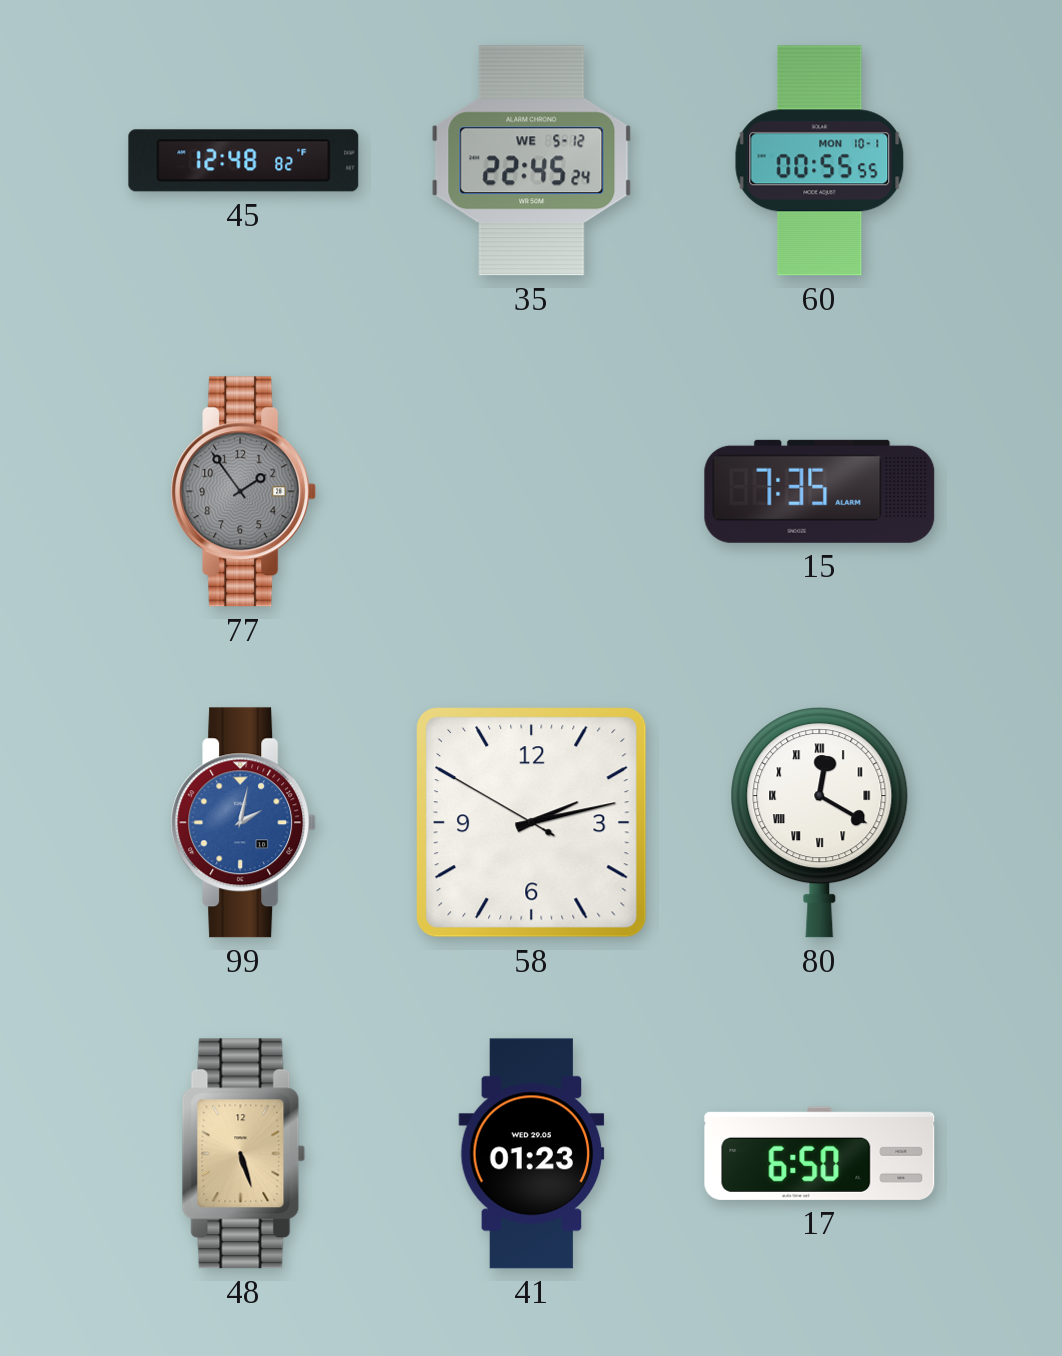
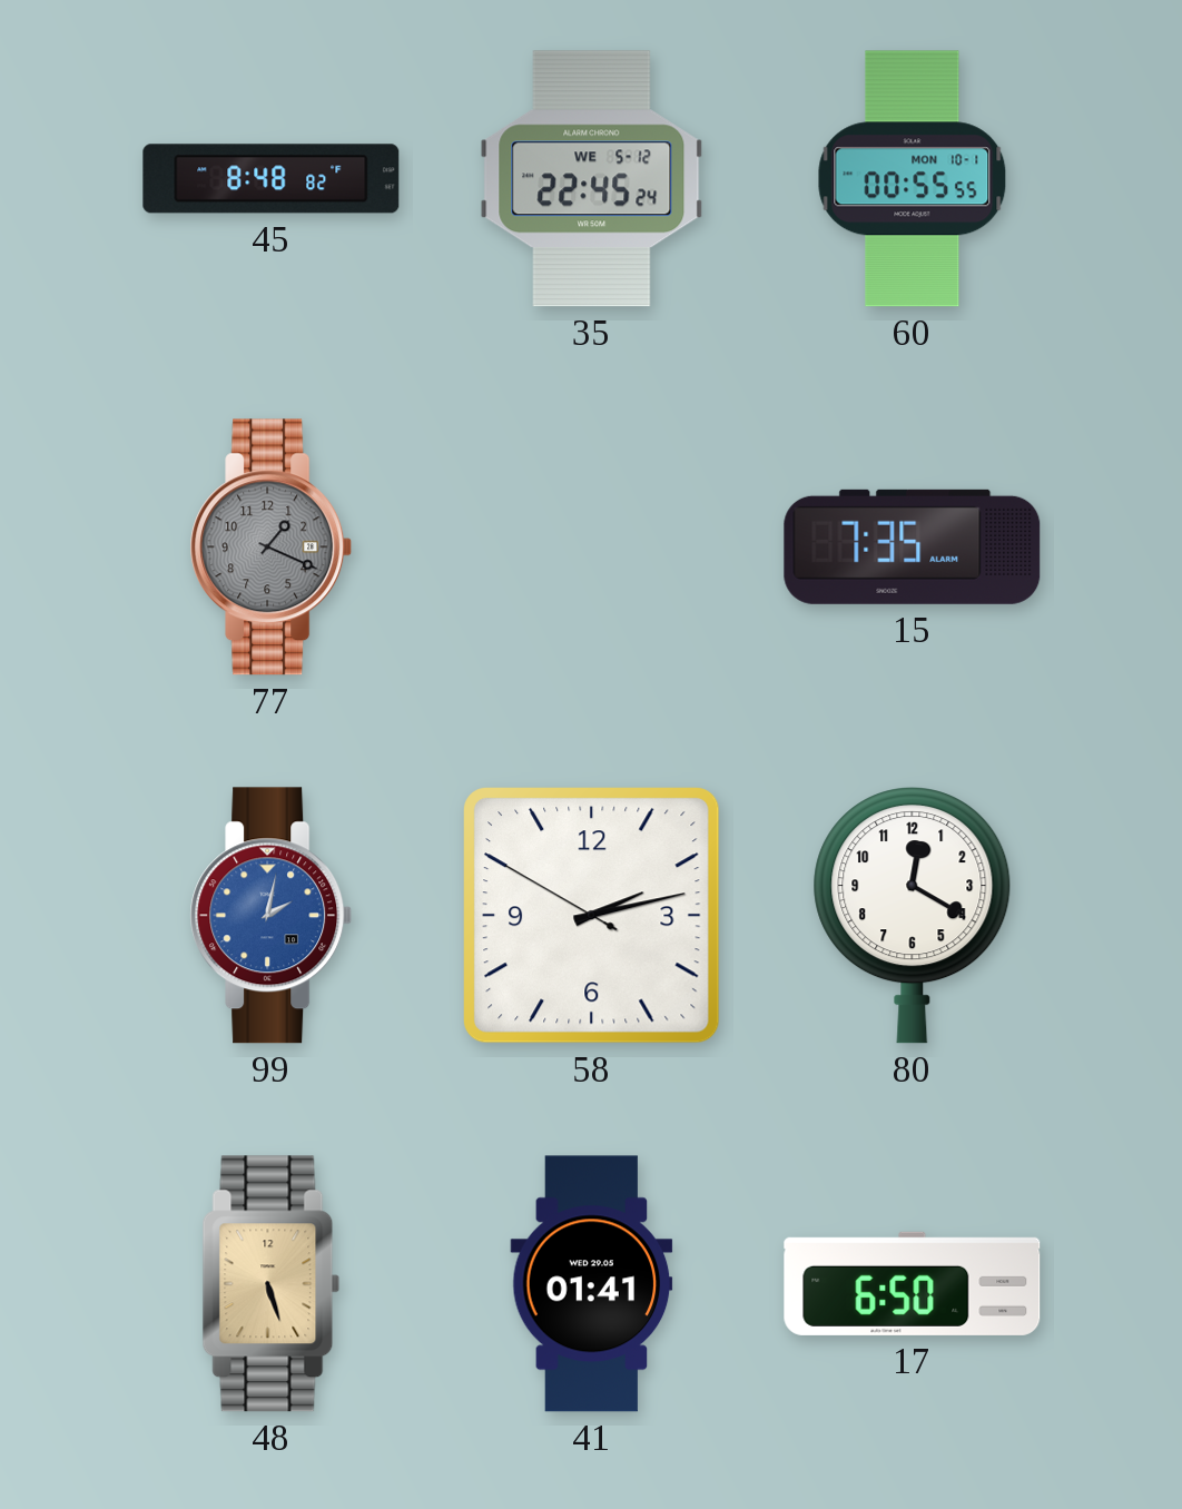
45: 12:48 -> 8:48 (272, 179)
77: 1:54 -> 1:19 (272, 548)
80 numerals: Roman -> Arabic (913, 916)
41: 01:23 -> 01:41 (592, 1284)
